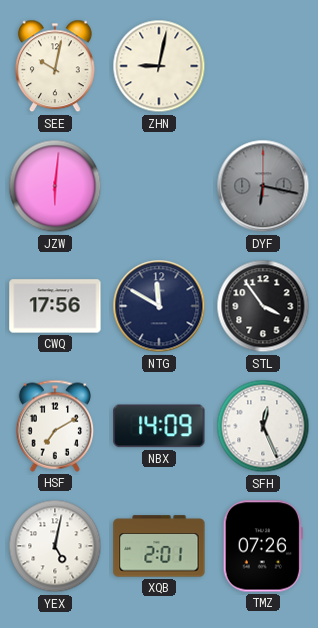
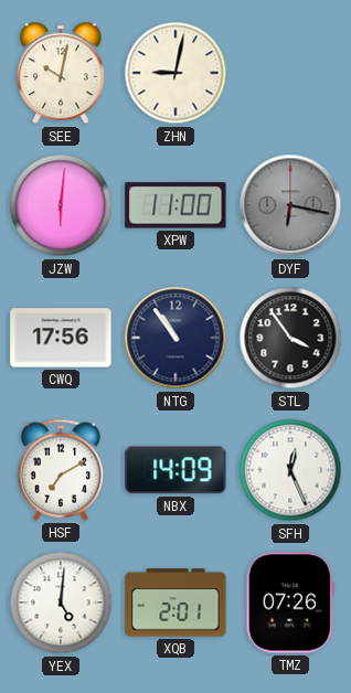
XPW: none -> 11:00 (175, 205)
NTG: 11:50 -> 10:54 (175, 338)
YEX: 5:02 -> 5:01 (61, 603)
